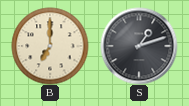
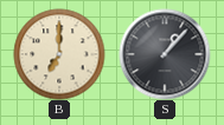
S: 1:12 -> 1:07 (165, 54)
